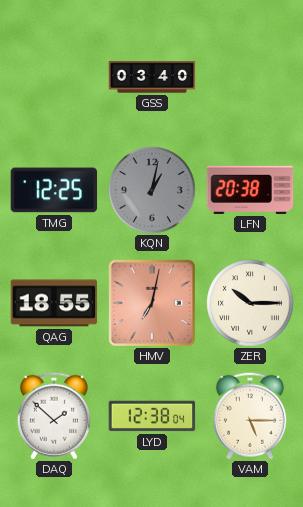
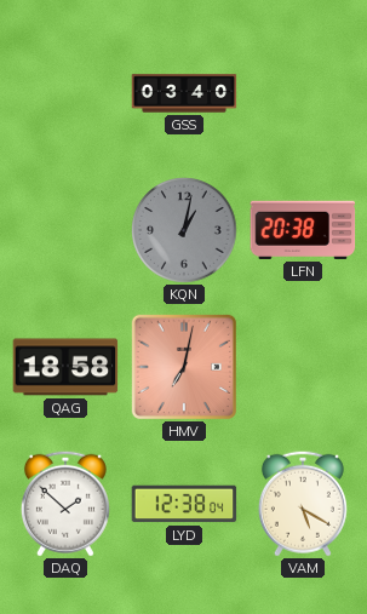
TMG: 12:25 -> none (54, 190)
QAG: 18:55 -> 18:58 (65, 367)
ZER: 10:15 -> none (250, 303)
VAM: 5:15 -> 5:20 (303, 504)
